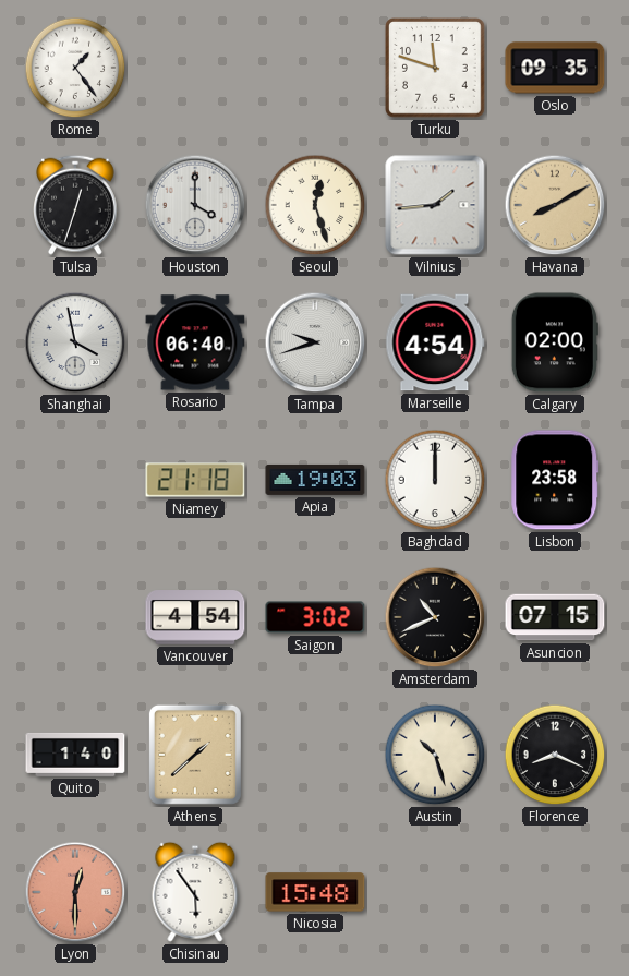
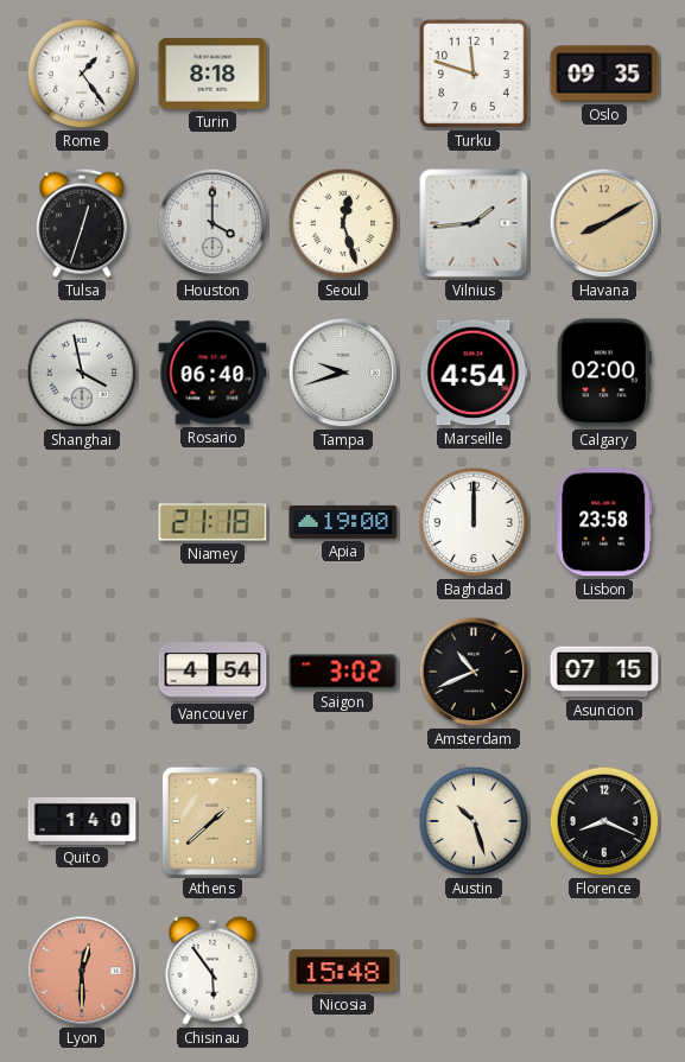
Turin: none -> 8:18 (213, 74)
Apia: 19:03 -> 19:00 (343, 522)
